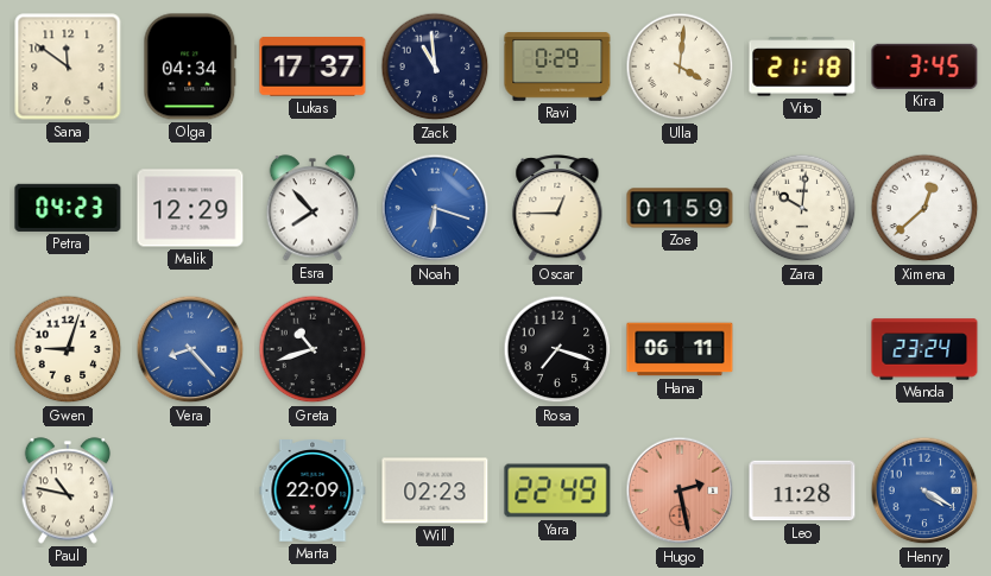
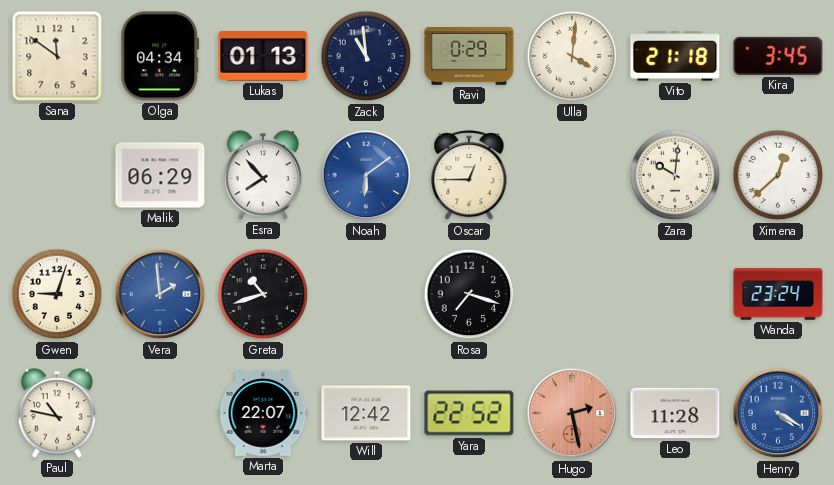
Lukas: 17:37 -> 01:13 (263, 57)
Petra: 04:23 -> none (68, 208)
Malik: 12:29 -> 06:29 (160, 175)
Noah: 6:18 -> 6:09 (366, 175)
Zoe: 01:59 -> none (680, 208)
Vera: 8:23 -> 1:59 (160, 294)
Hana: 06:11 -> none (680, 349)
Marta: 22:09 -> 22:07 (263, 414)
Will: 02:23 -> 12:42 (366, 413)
Yara: 22:49 -> 22:52 (469, 413)
